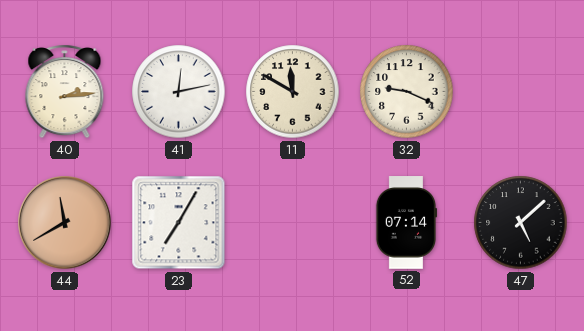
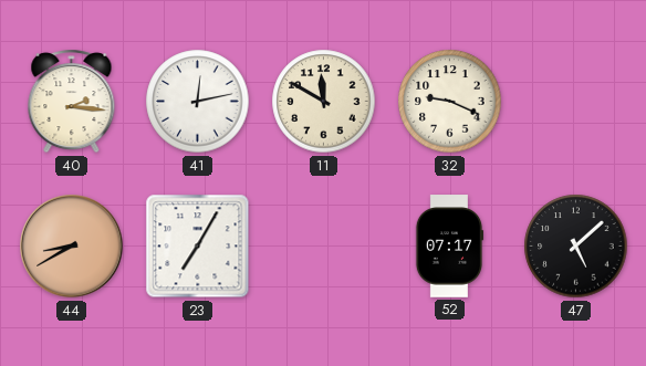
40: 2:14 -> 2:16 (72, 102)
44: 11:40 -> 8:40 (72, 247)
52: 07:14 -> 07:17 (449, 247)
